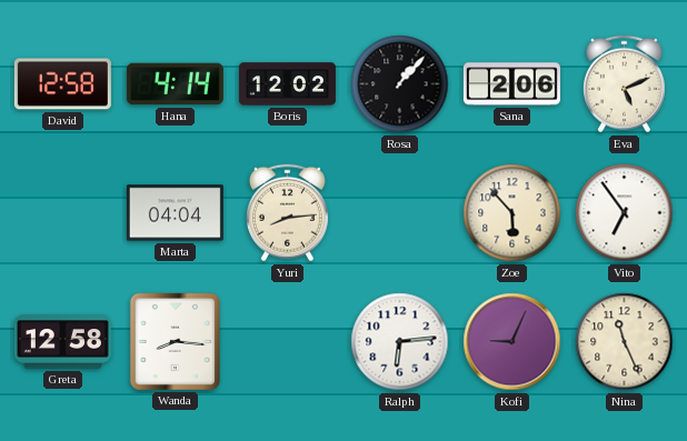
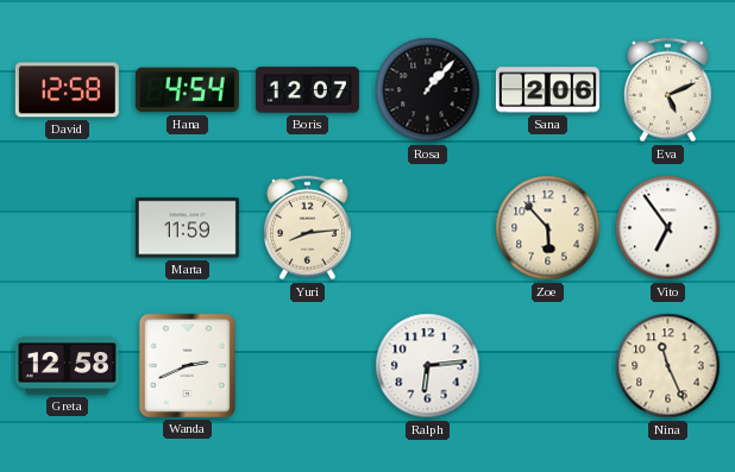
Hana: 4:14 -> 4:54 (187, 90)
Boris: 12:02 -> 12:07 (307, 90)
Marta: 04:04 -> 11:59 (187, 228)
Wanda: 8:16 -> 2:41 (187, 365)
Kofi: 9:04 -> none (512, 342)
